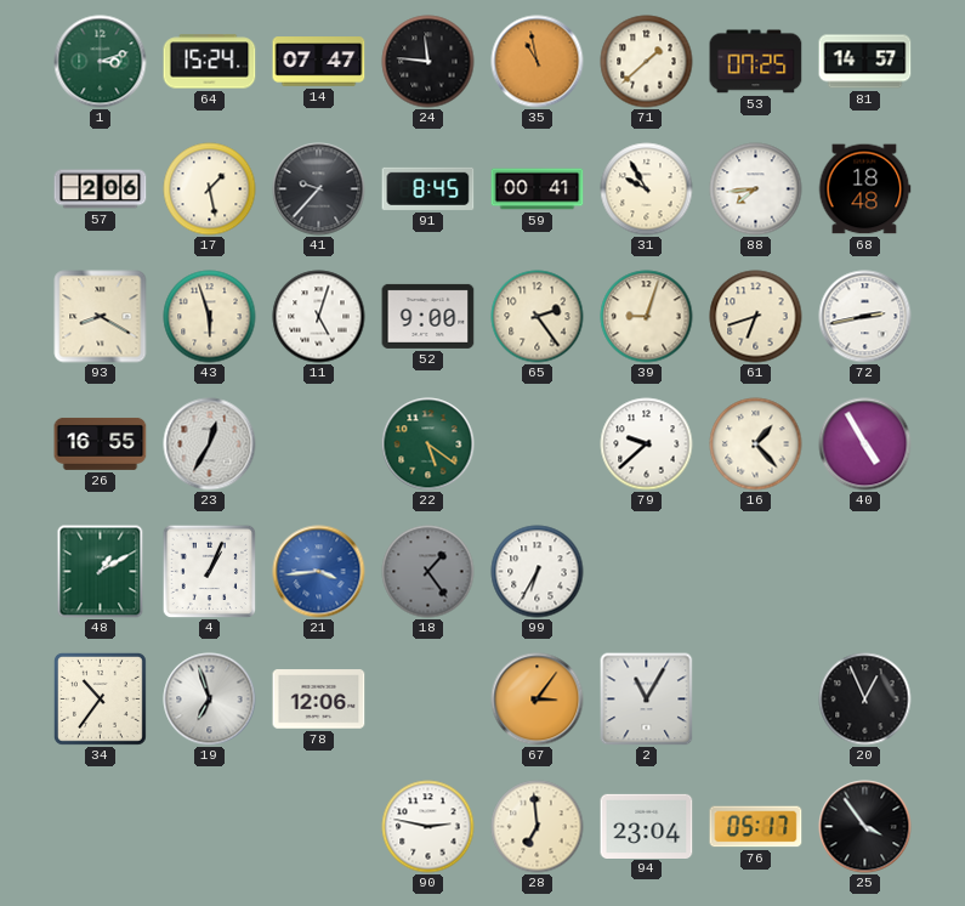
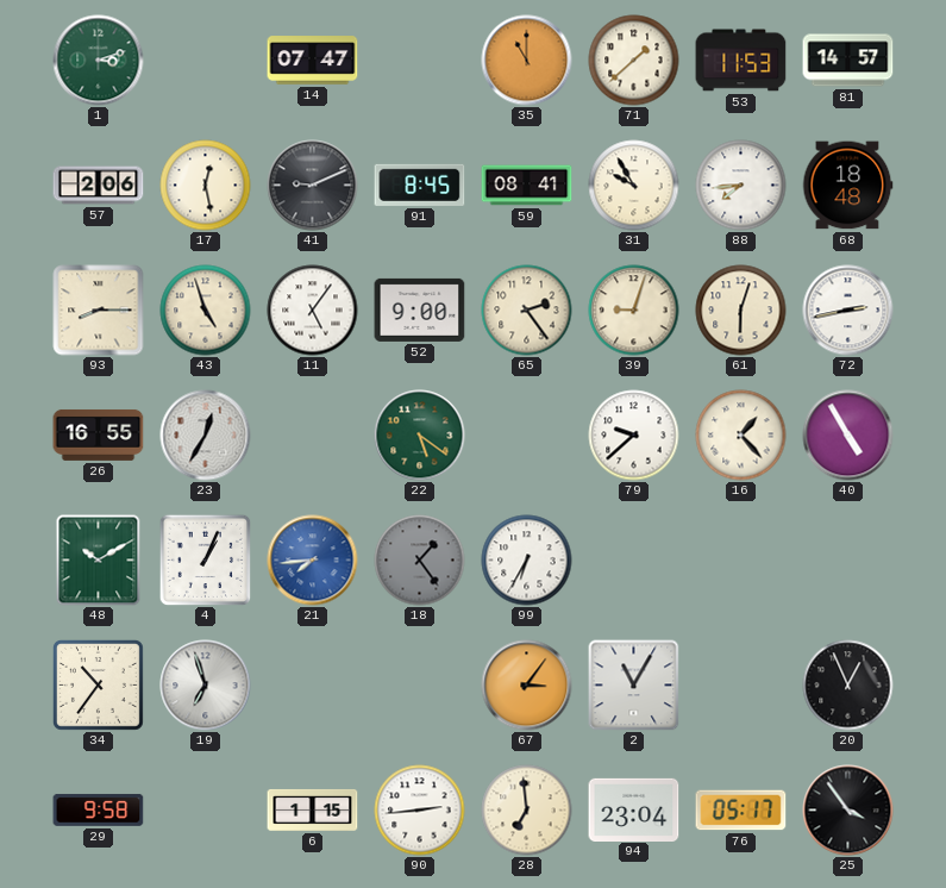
64: 15:24 -> none (210, 62)
24: 11:46 -> none (428, 62)
35: 10:58 -> 11:00 (527, 61)
53: 07:25 -> 11:53 (741, 61)
17: 1:28 -> 12:28 (206, 186)
41: 9:37 -> 9:11 (313, 186)
59: 00:41 -> 08:41 (527, 186)
93: 8:20 -> 8:15 (99, 311)
43: 5:57 -> 4:57 (206, 311)
11: 5:03 -> 5:06 (313, 311)
61: 6:42 -> 6:03 (741, 311)
48: 1:10 -> 10:10 (99, 561)
21: 3:44 -> 7:44 (313, 561)
78: 12:06 -> none (319, 700)
29: none -> 9:58 (99, 809)
6: none -> 1:15 (313, 809)
90: 2:47 -> 2:44 (420, 811)
